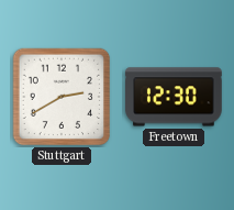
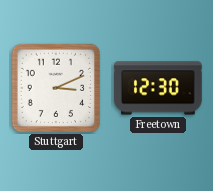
Stuttgart: 2:40 -> 3:11 (56, 88)
